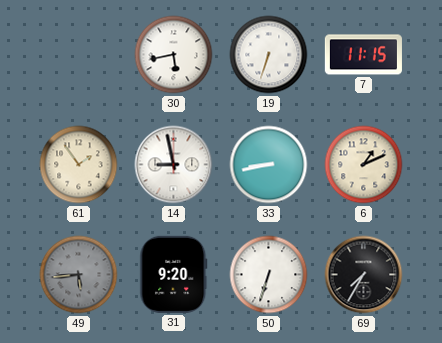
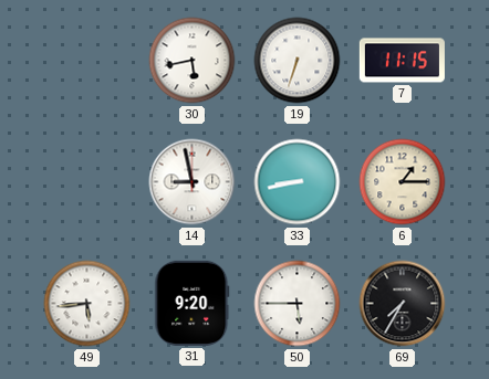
61: 1:54 -> none (79, 165)
6: 1:11 -> 1:15 (403, 182)
49 dial: grey -> white (87, 304)
50: 6:33 -> 5:45 (298, 304)
